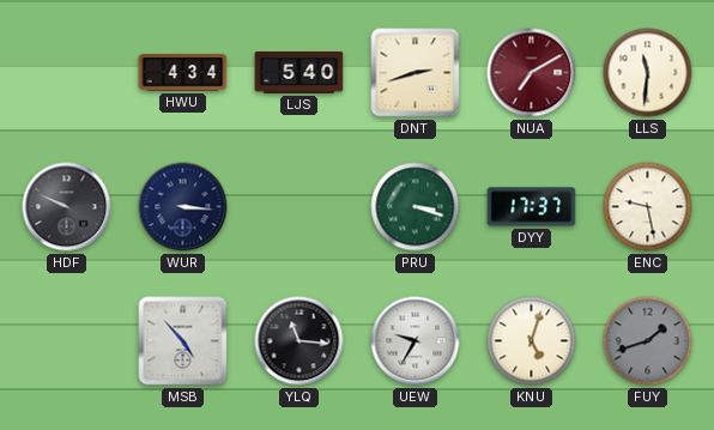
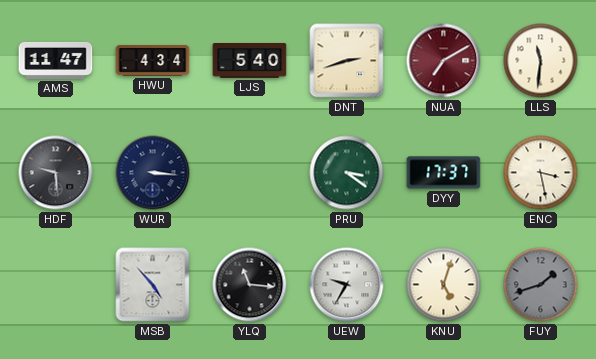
AMS: none -> 11:47 (56, 60)
HDF: 9:49 -> 9:29 (56, 173)
PRU: 3:18 -> 3:21 (347, 173)
ENC: 9:28 -> 3:28 (541, 173)
